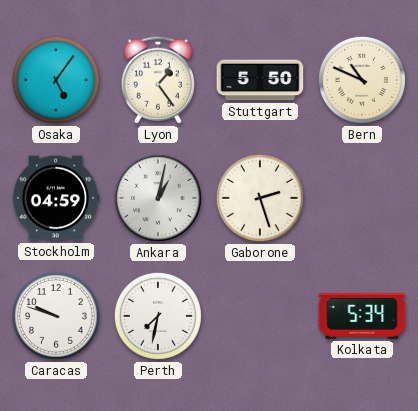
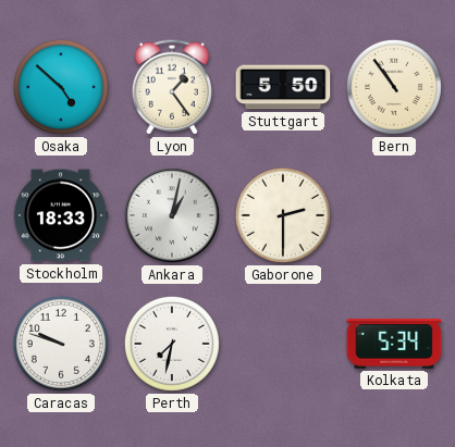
Osaka: 5:06 -> 4:52 (61, 87)
Bern: 10:49 -> 10:54 (394, 87)
Stockholm: 04:59 -> 18:33 (61, 215)
Gaborone: 2:27 -> 2:30 (283, 215)
